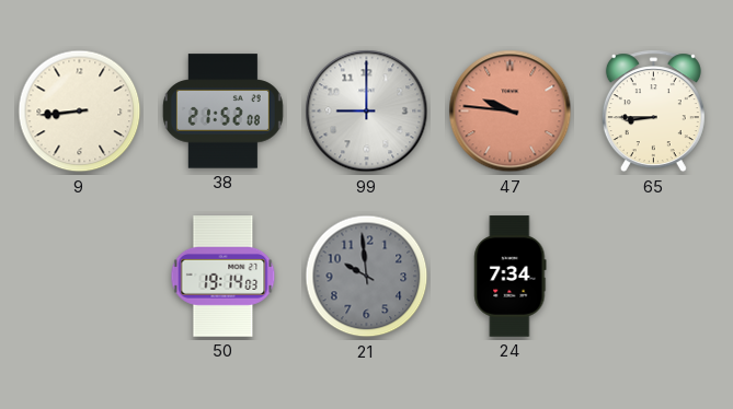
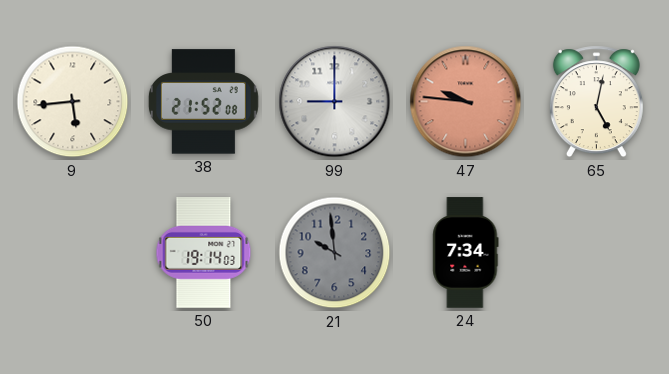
9: 8:44 -> 5:44 (73, 102)
65: 8:45 -> 5:02 (596, 102)
